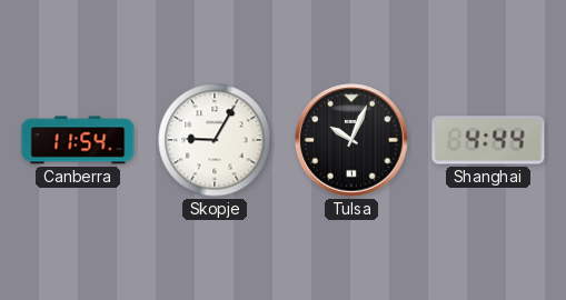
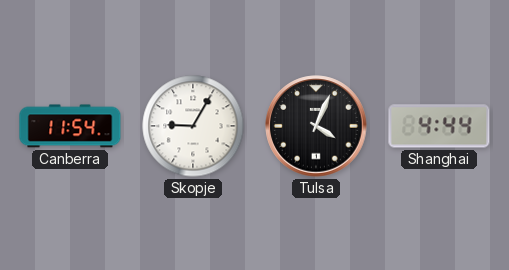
Tulsa: 10:04 -> 4:04 (316, 126)
